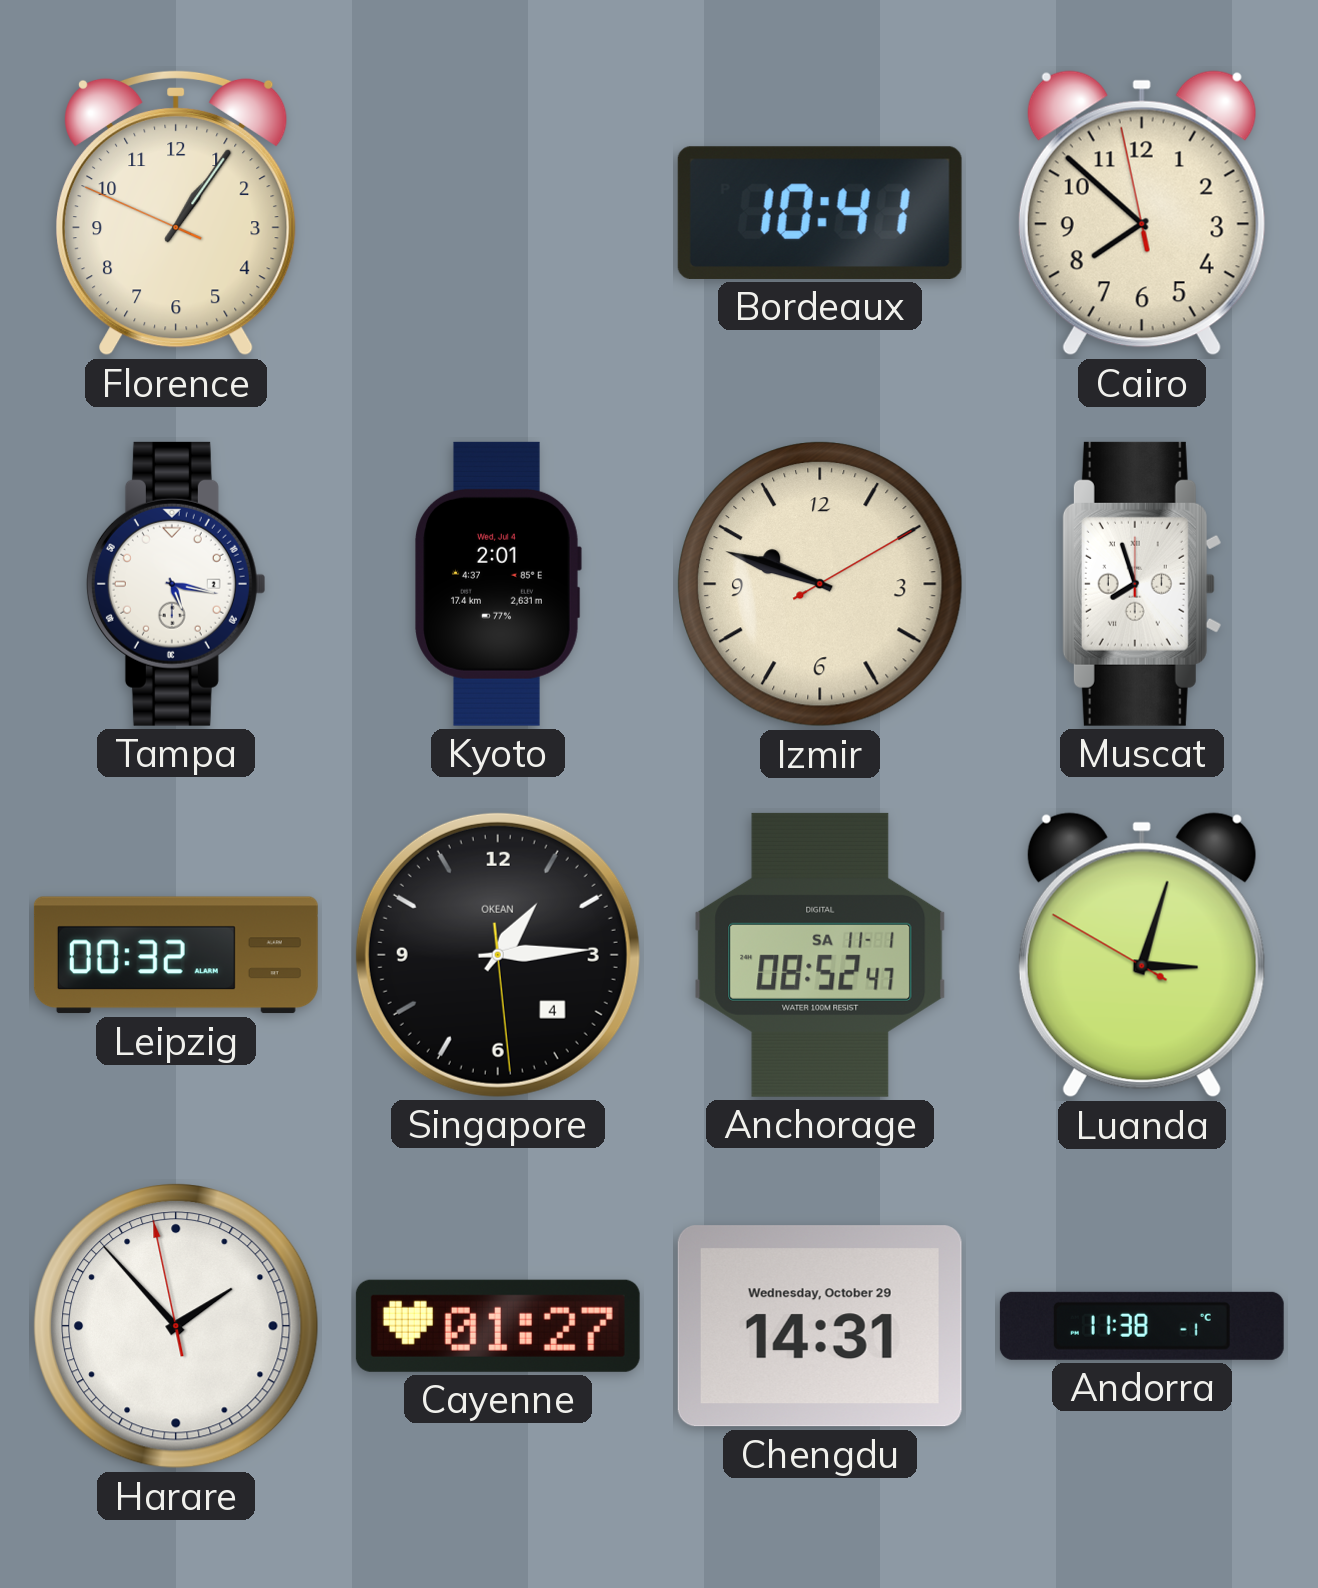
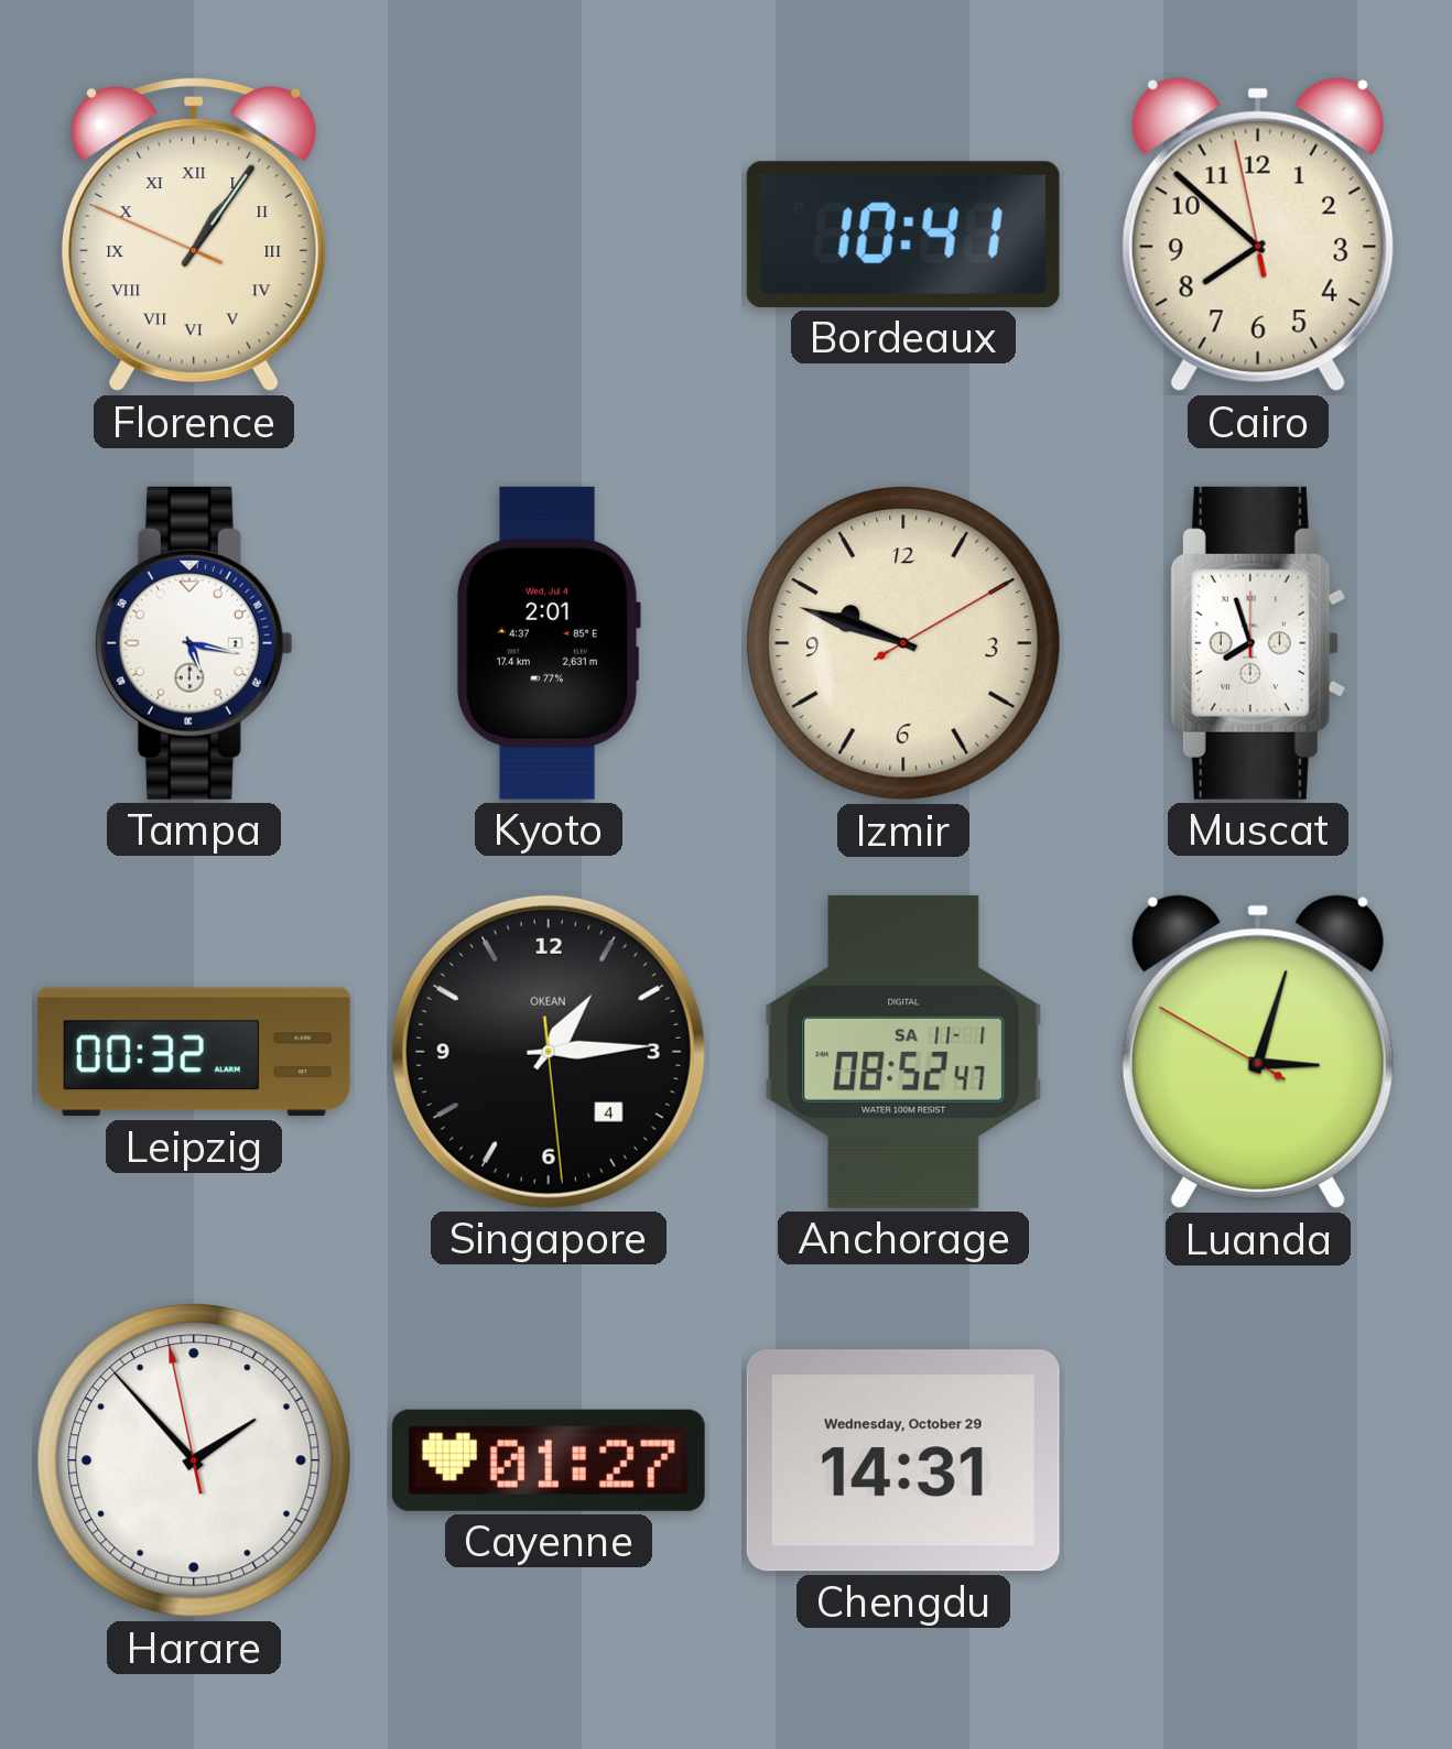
Florence numerals: Arabic -> Roman (195, 235)
Andorra: 11:38 -> none (1142, 1326)
